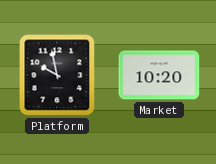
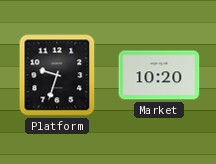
Platform: 9:58 -> 9:33 (57, 75)
